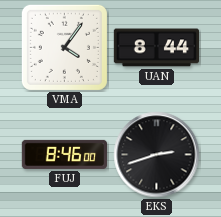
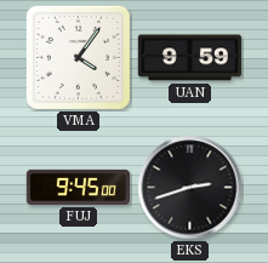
UAN: 8:44 -> 9:59 (190, 58)
FUJ: 8:46 -> 9:45 (79, 187)
